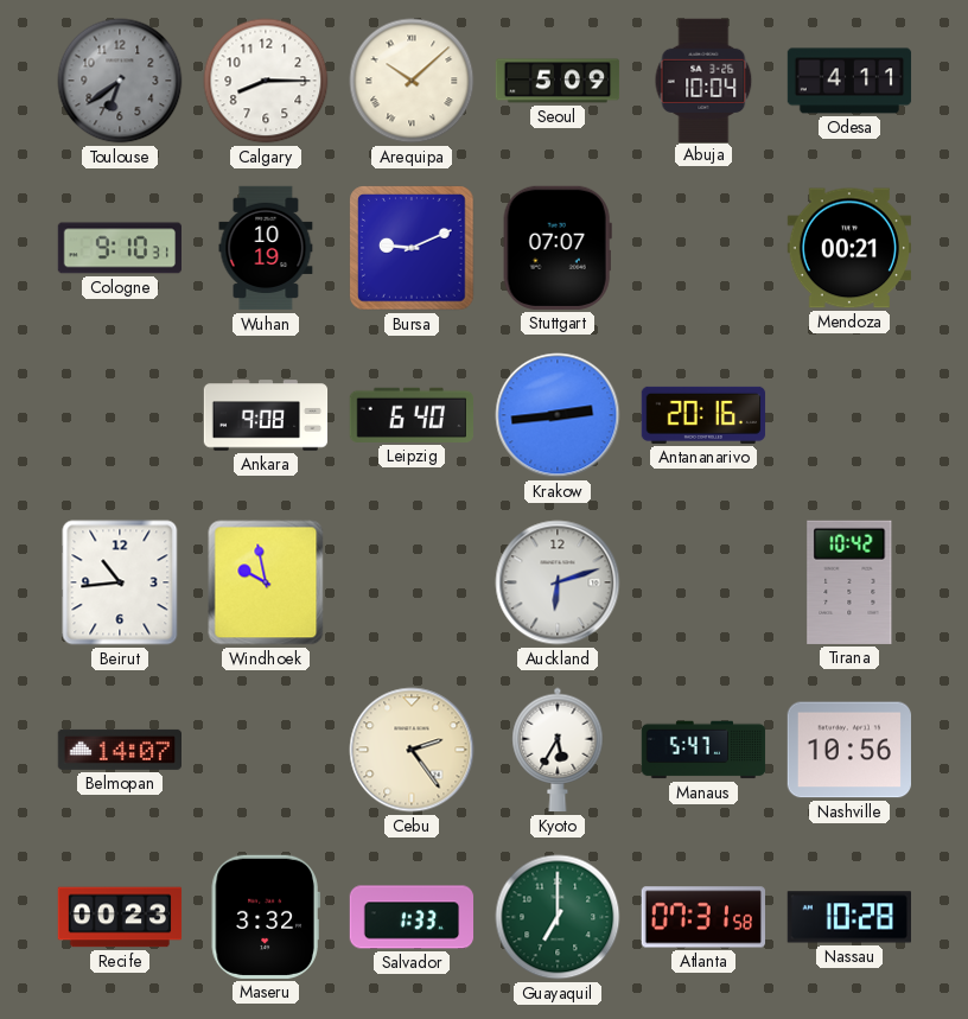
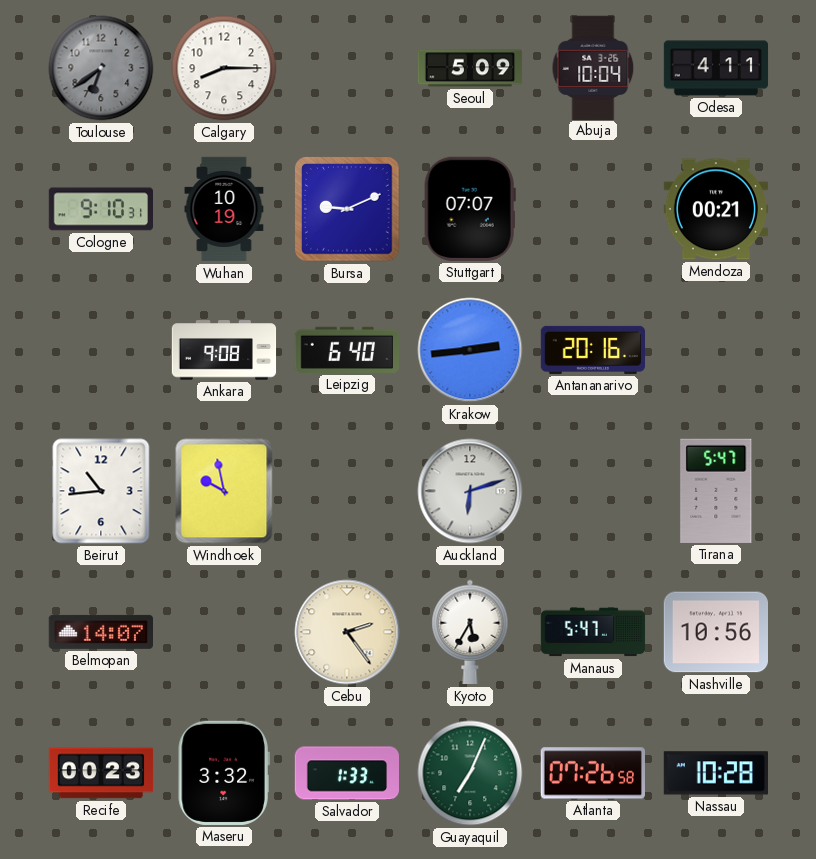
Arequipa: 10:08 -> none (412, 81)
Tirana: 10:42 -> 5:47 (716, 491)
Guayaquil: 7:00 -> 7:04 (470, 773)
Atlanta: 07:31 -> 07:26 (592, 773)
